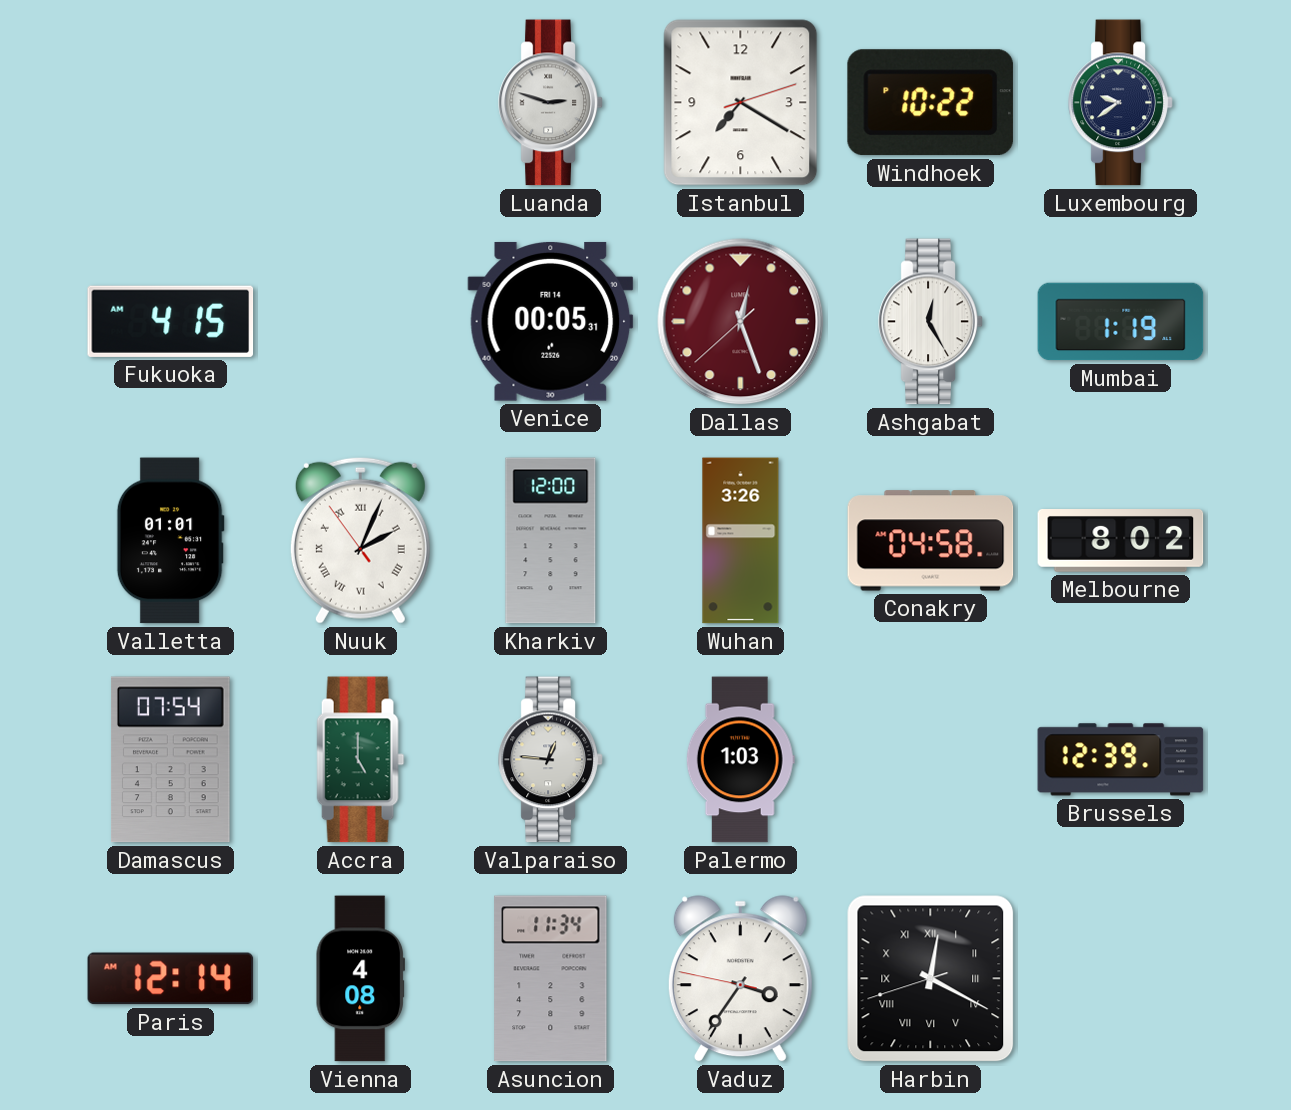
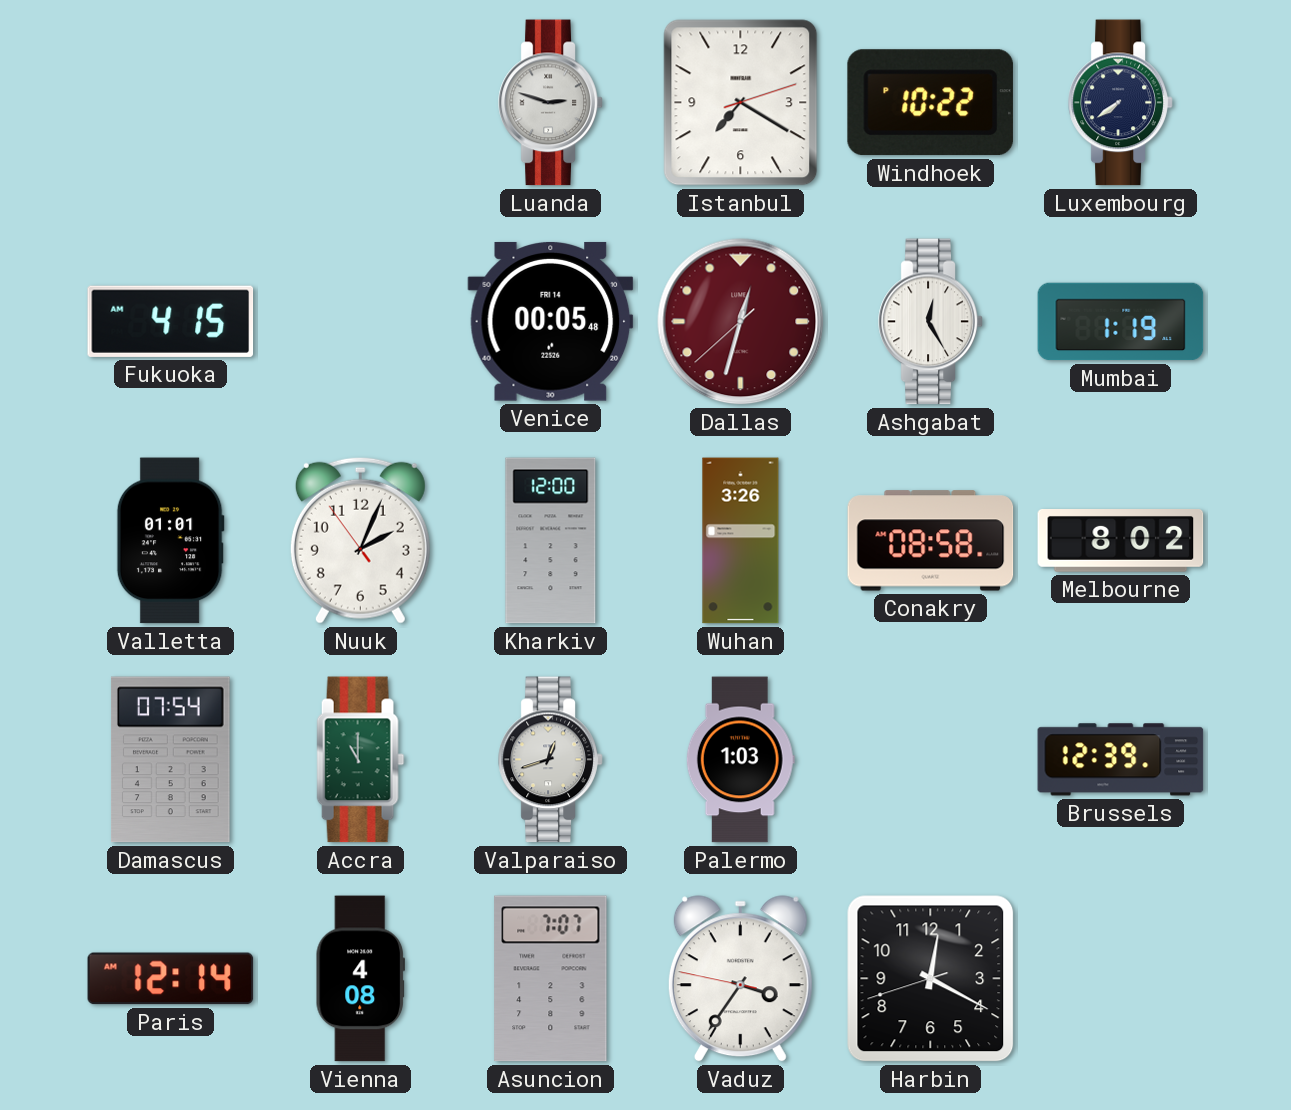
Luxembourg: 9:39 -> 7:39 (1121, 103)
Venice: 00:05:31 -> 00:05:48 (551, 321)
Dallas: 12:26 -> 12:32 (741, 322)
Nuuk numerals: Roman -> Arabic (360, 540)
Conakry: 04:58 -> 08:58 (931, 541)
Accra: 5:00 -> 11:00 (361, 760)
Valparaiso: 12:46 -> 12:42 (551, 760)
Asuncion: 11:34 -> 7:07 (551, 979)
Harbin numerals: Roman -> Arabic (931, 979)
